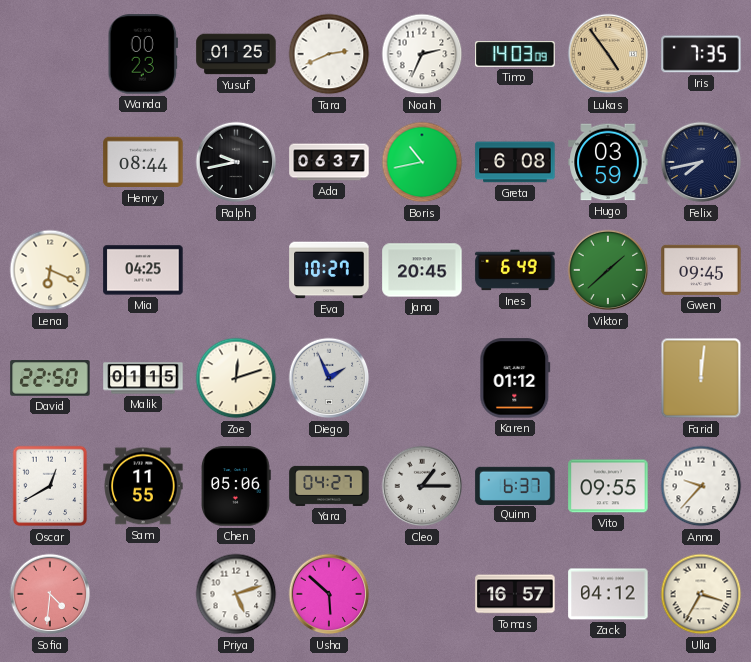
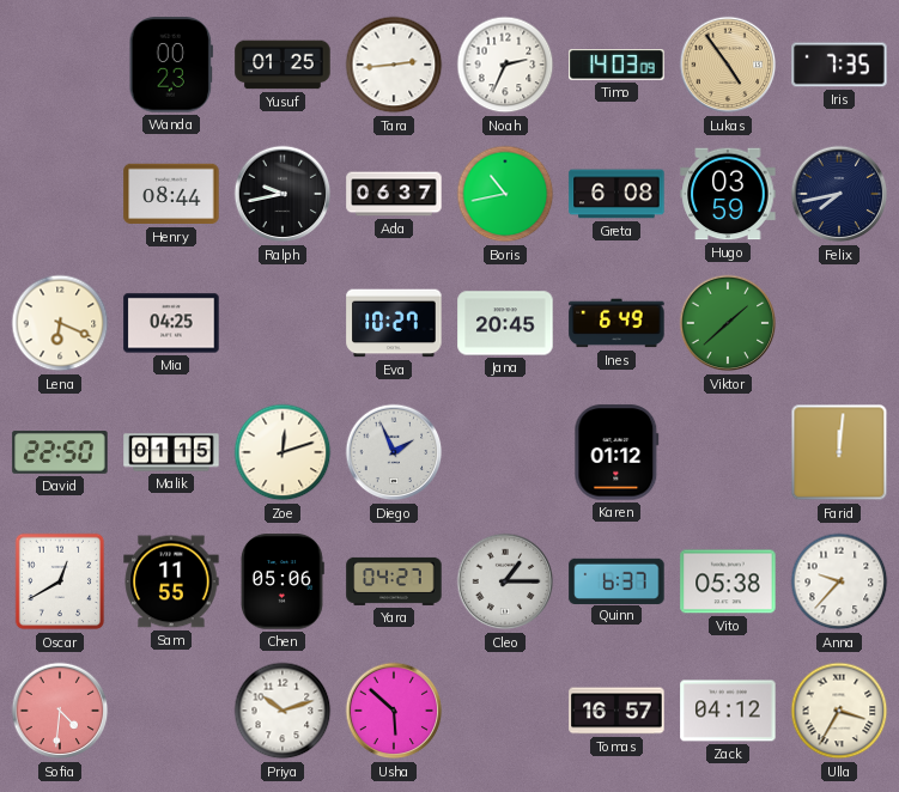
Tara: 2:41 -> 2:44 (394, 65)
Gwen: 09:45 -> none (701, 270)
Vito: 09:55 -> 05:38 (728, 581)
Priya: 5:12 -> 10:12 (283, 711)
